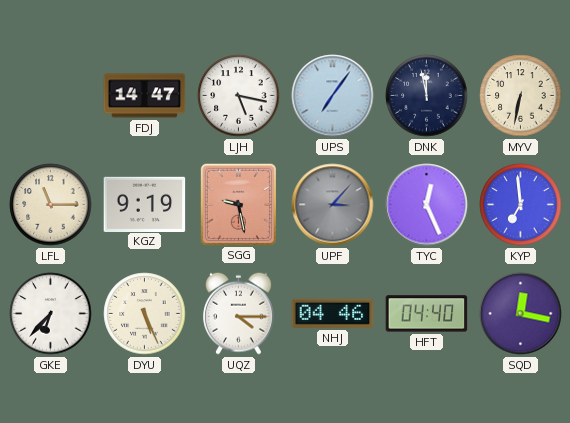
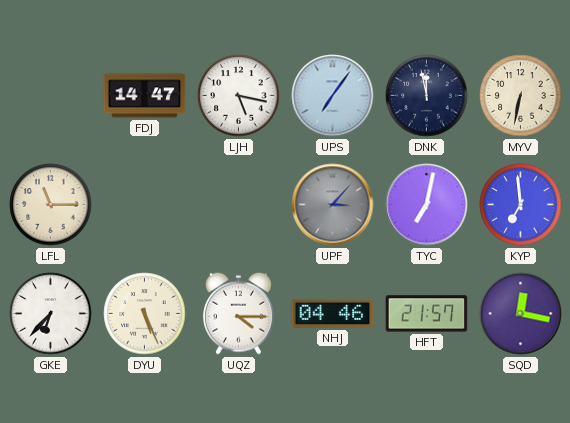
KGZ: 9:19 -> none (145, 204)
SGG: 9:28 -> none (238, 204)
TYC: 12:26 -> 7:02 (427, 205)
HFT: 04:40 -> 21:57 (427, 314)
